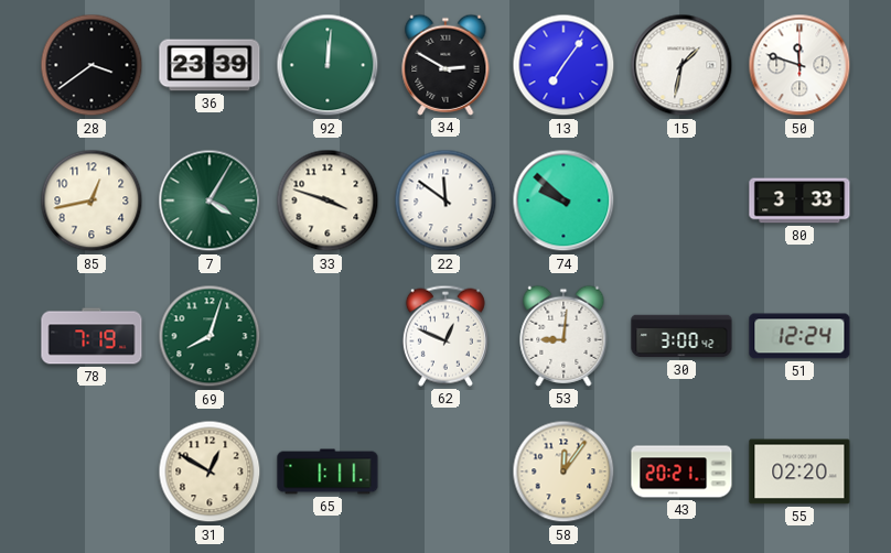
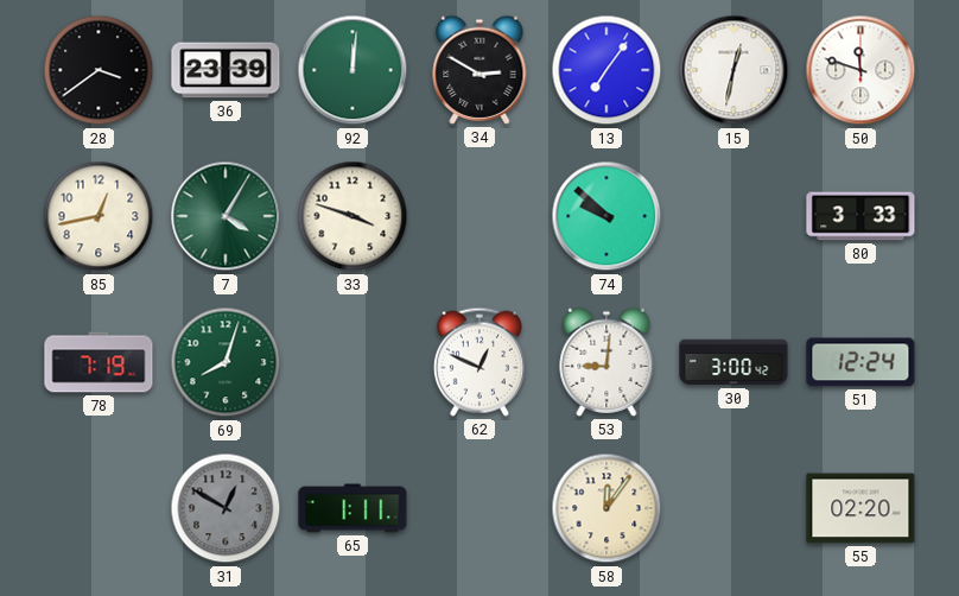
15: 1:32 -> 12:32 (733, 70)
22: 11:51 -> none (445, 200)
31 dial: cream -> grey (226, 508)
43: 20:21 -> none (681, 471)
